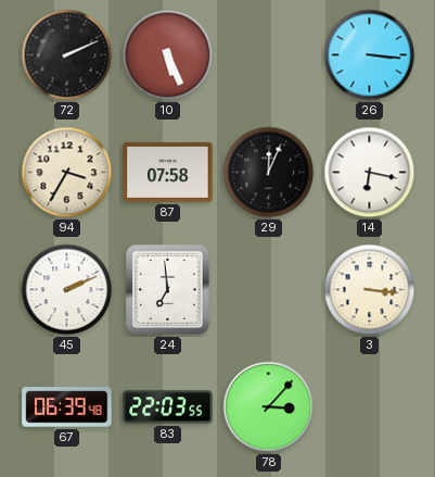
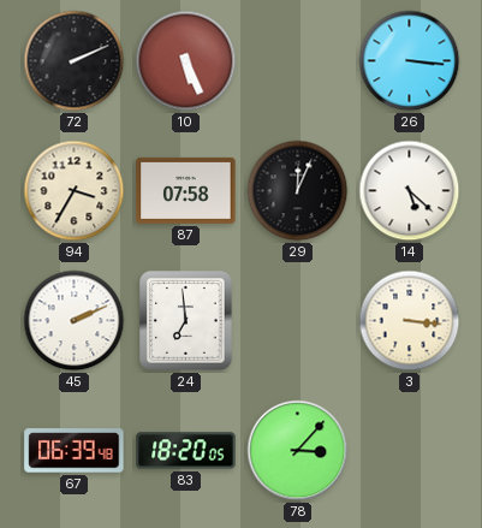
14: 6:17 -> 5:22 (410, 191)
83: 22:03 -> 18:20 (186, 451)
